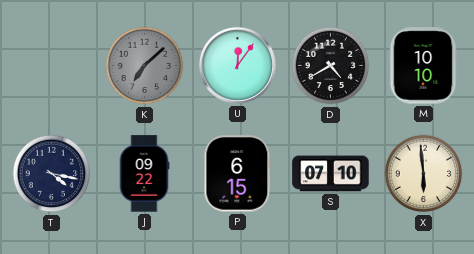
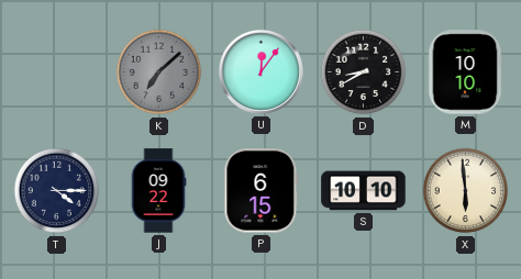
D: 4:40 -> 8:40 (364, 72)
T: 4:17 -> 4:15 (57, 191)
S: 07:10 -> 10:10 (364, 191)
